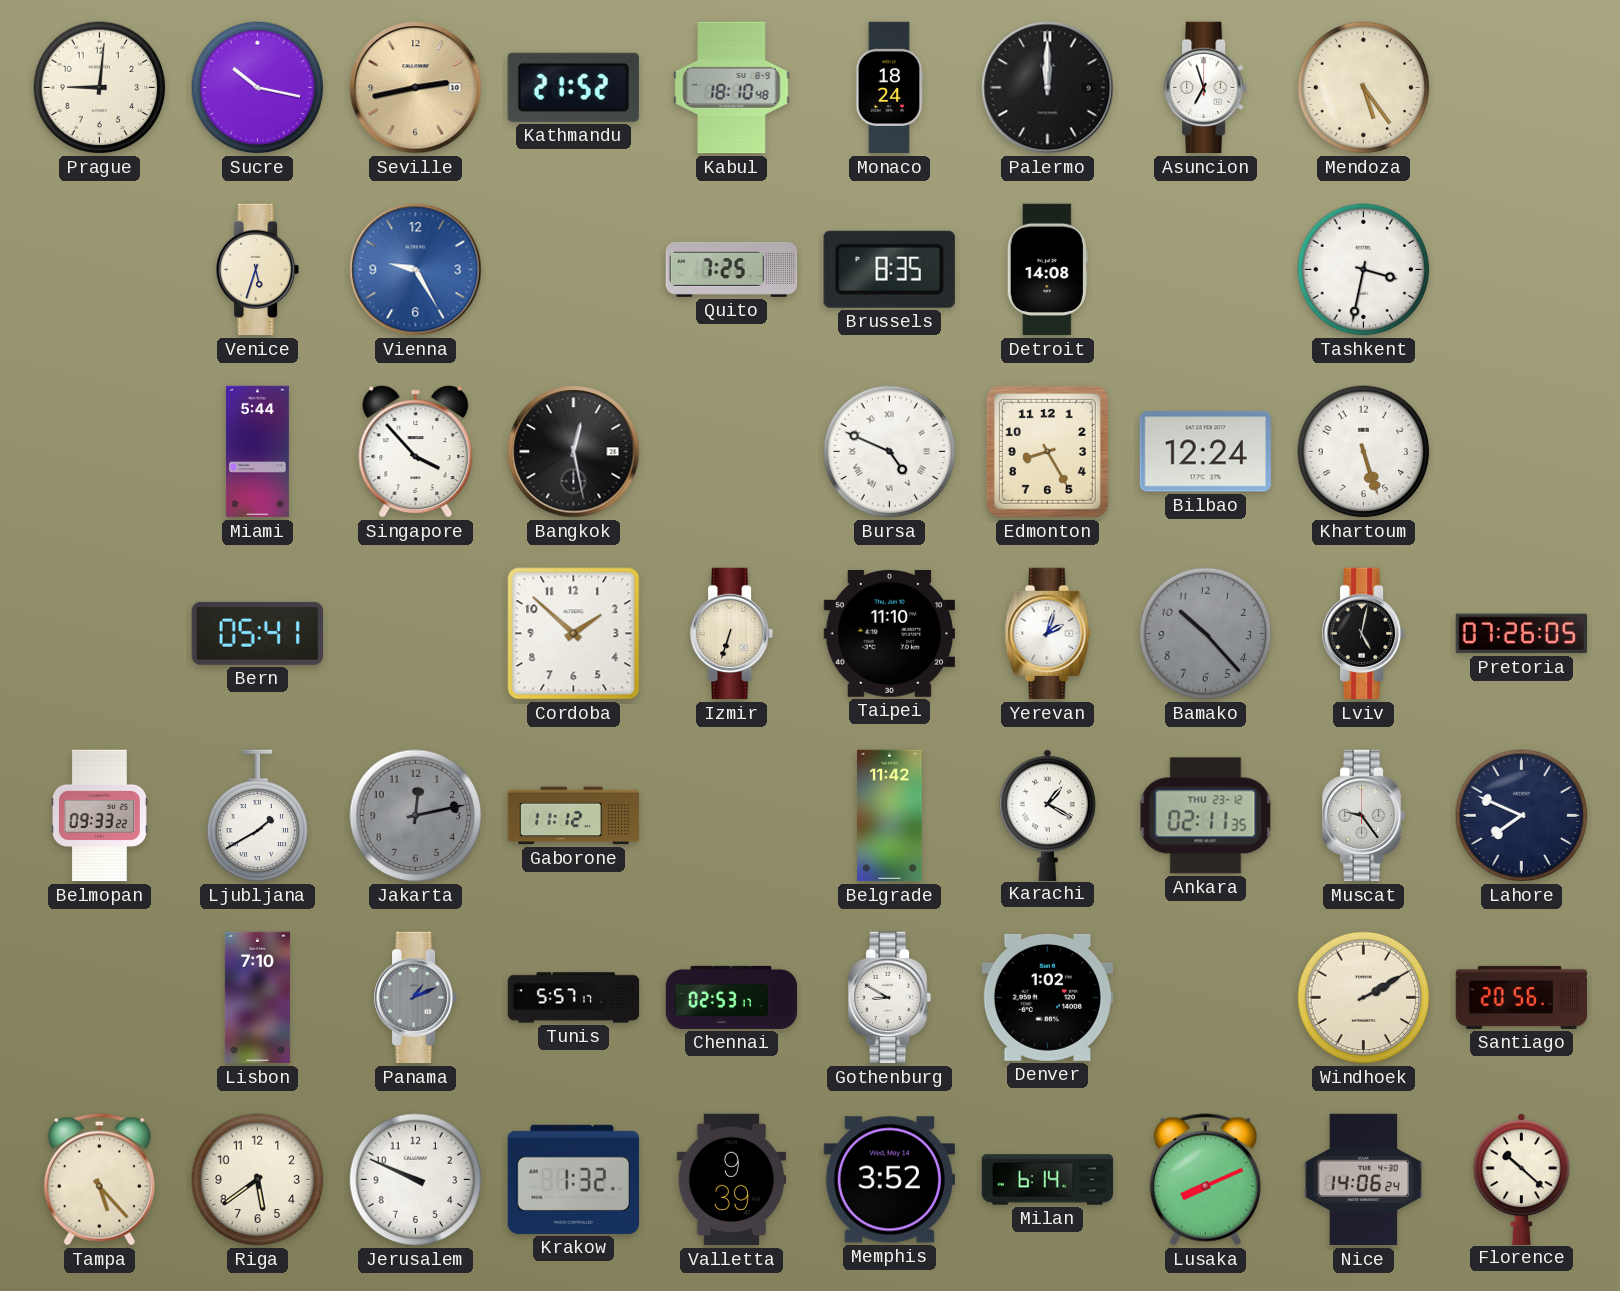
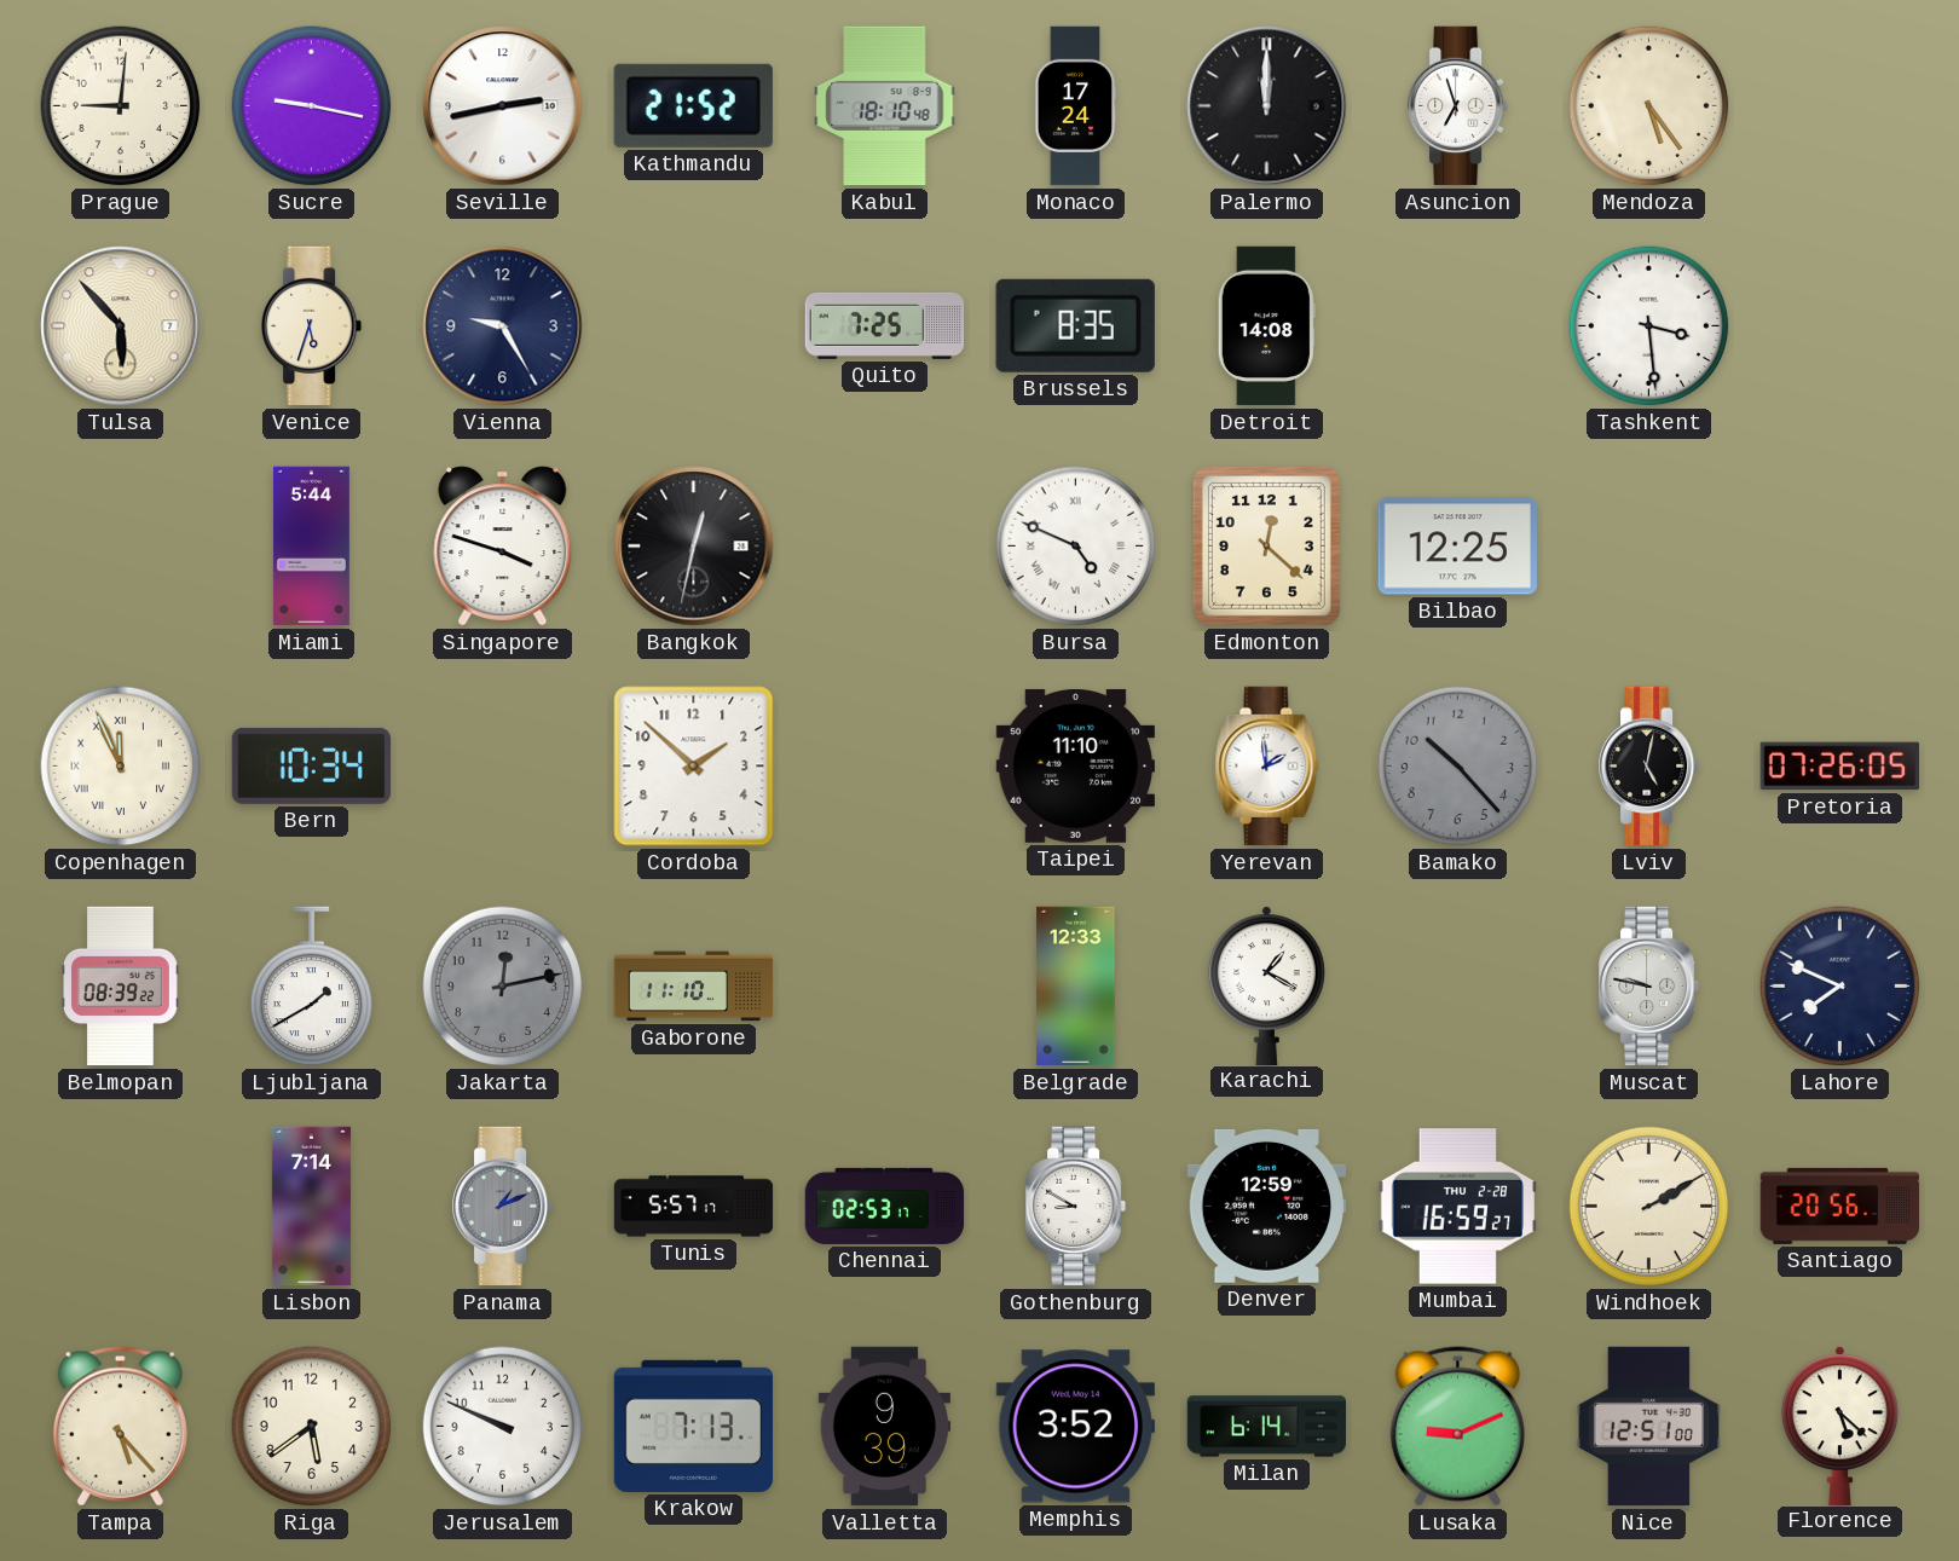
Sucre: 10:17 -> 9:17 (312, 106)
Seville dial: champagne -> white (503, 106)
Monaco: 18:24 -> 17:24 (1075, 106)
Tulsa: none -> 5:53 (121, 326)
Vienna dial: blue -> navy (503, 326)
Tashkent: 3:32 -> 3:29 (1649, 326)
Singapore: 3:53 -> 3:48 (503, 547)
Bangkok: 12:28 -> 12:32 (694, 547)
Edmonton: 8:25 -> 12:22 (1266, 545)
Bilbao: 12:24 -> 12:25 (1457, 547)
Khartoum: 5:27 -> none (1364, 452)
Copenhagen: none -> 11:56 (121, 767)
Bern: 05:41 -> 10:34 (311, 765)
Izmir: 6:33 -> none (733, 634)
Yerevan: 2:03 -> 1:59 (1267, 767)
Belmopan: 09:33 -> 08:39 (120, 987)
Gaborone: 11:12 -> 11:10 (694, 987)
Belgrade: 11:42 -> 12:33 (1076, 987)
Ankara: 02:11 -> none (1206, 816)
Muscat: 9:24 -> 9:47 (1651, 987)
Lisbon: 7:10 -> 7:14 (311, 1207)
Denver: 1:02 -> 12:59 (1266, 1206)
Mumbai: none -> 16:59 (1457, 1207)
Krakow: 1:32 -> 7:13 (693, 1426)
Lusaka: 8:11 -> 9:11 (1457, 1427)
Nice: 14:06 -> 12:51 (1648, 1427)
Florence: 10:22 -> 5:22 (1839, 1426)
